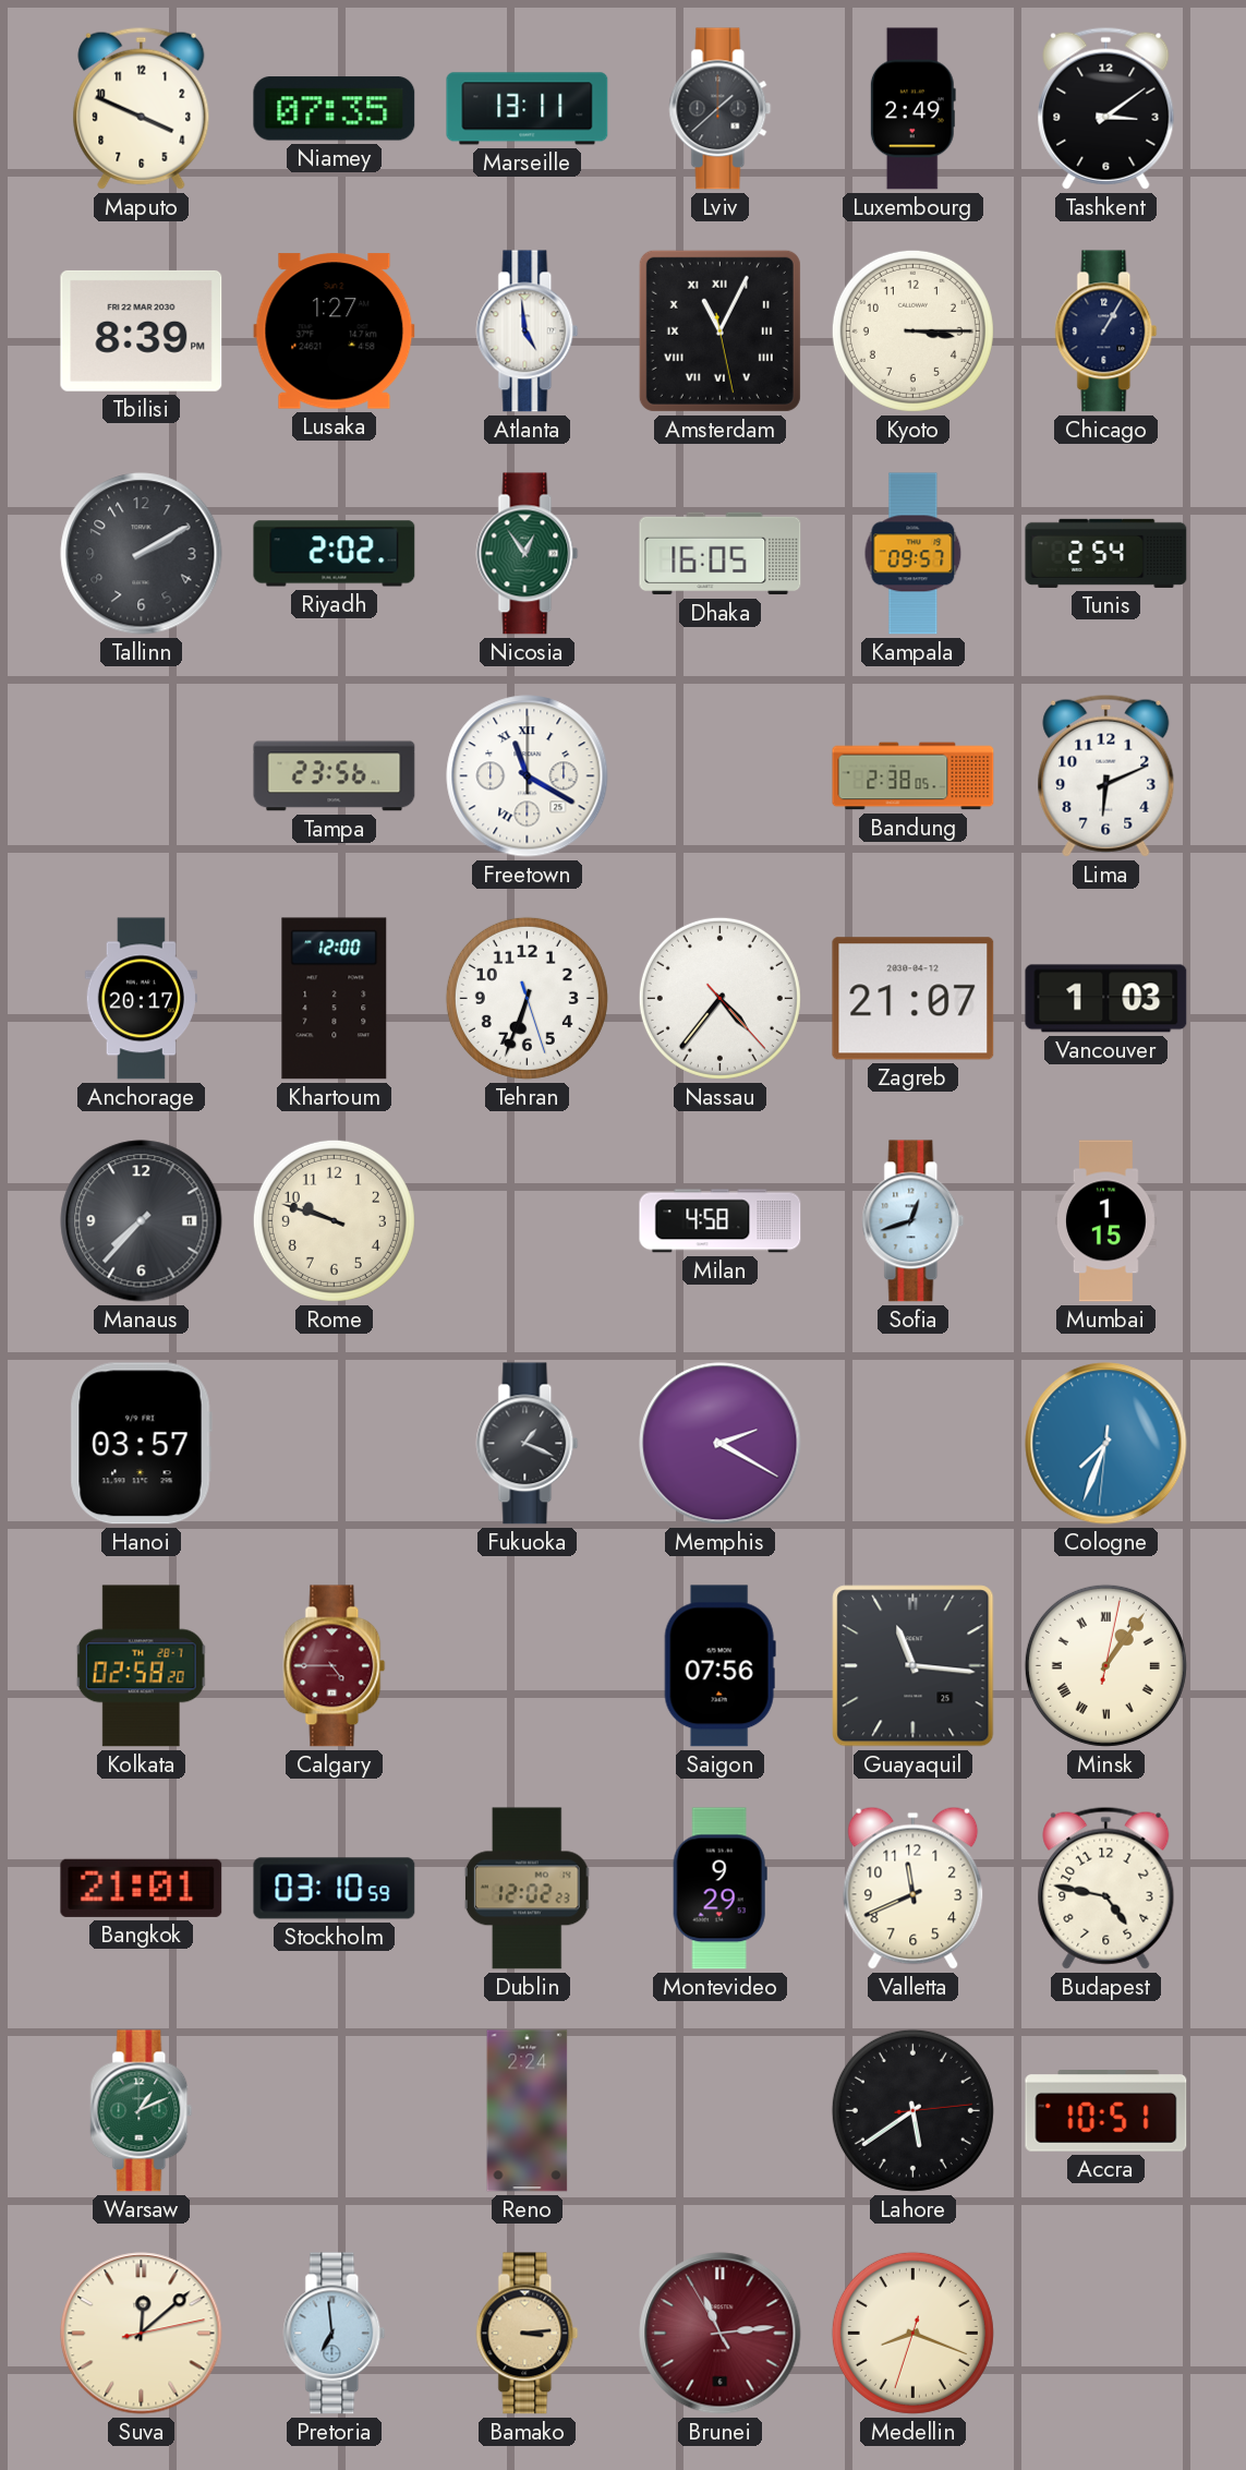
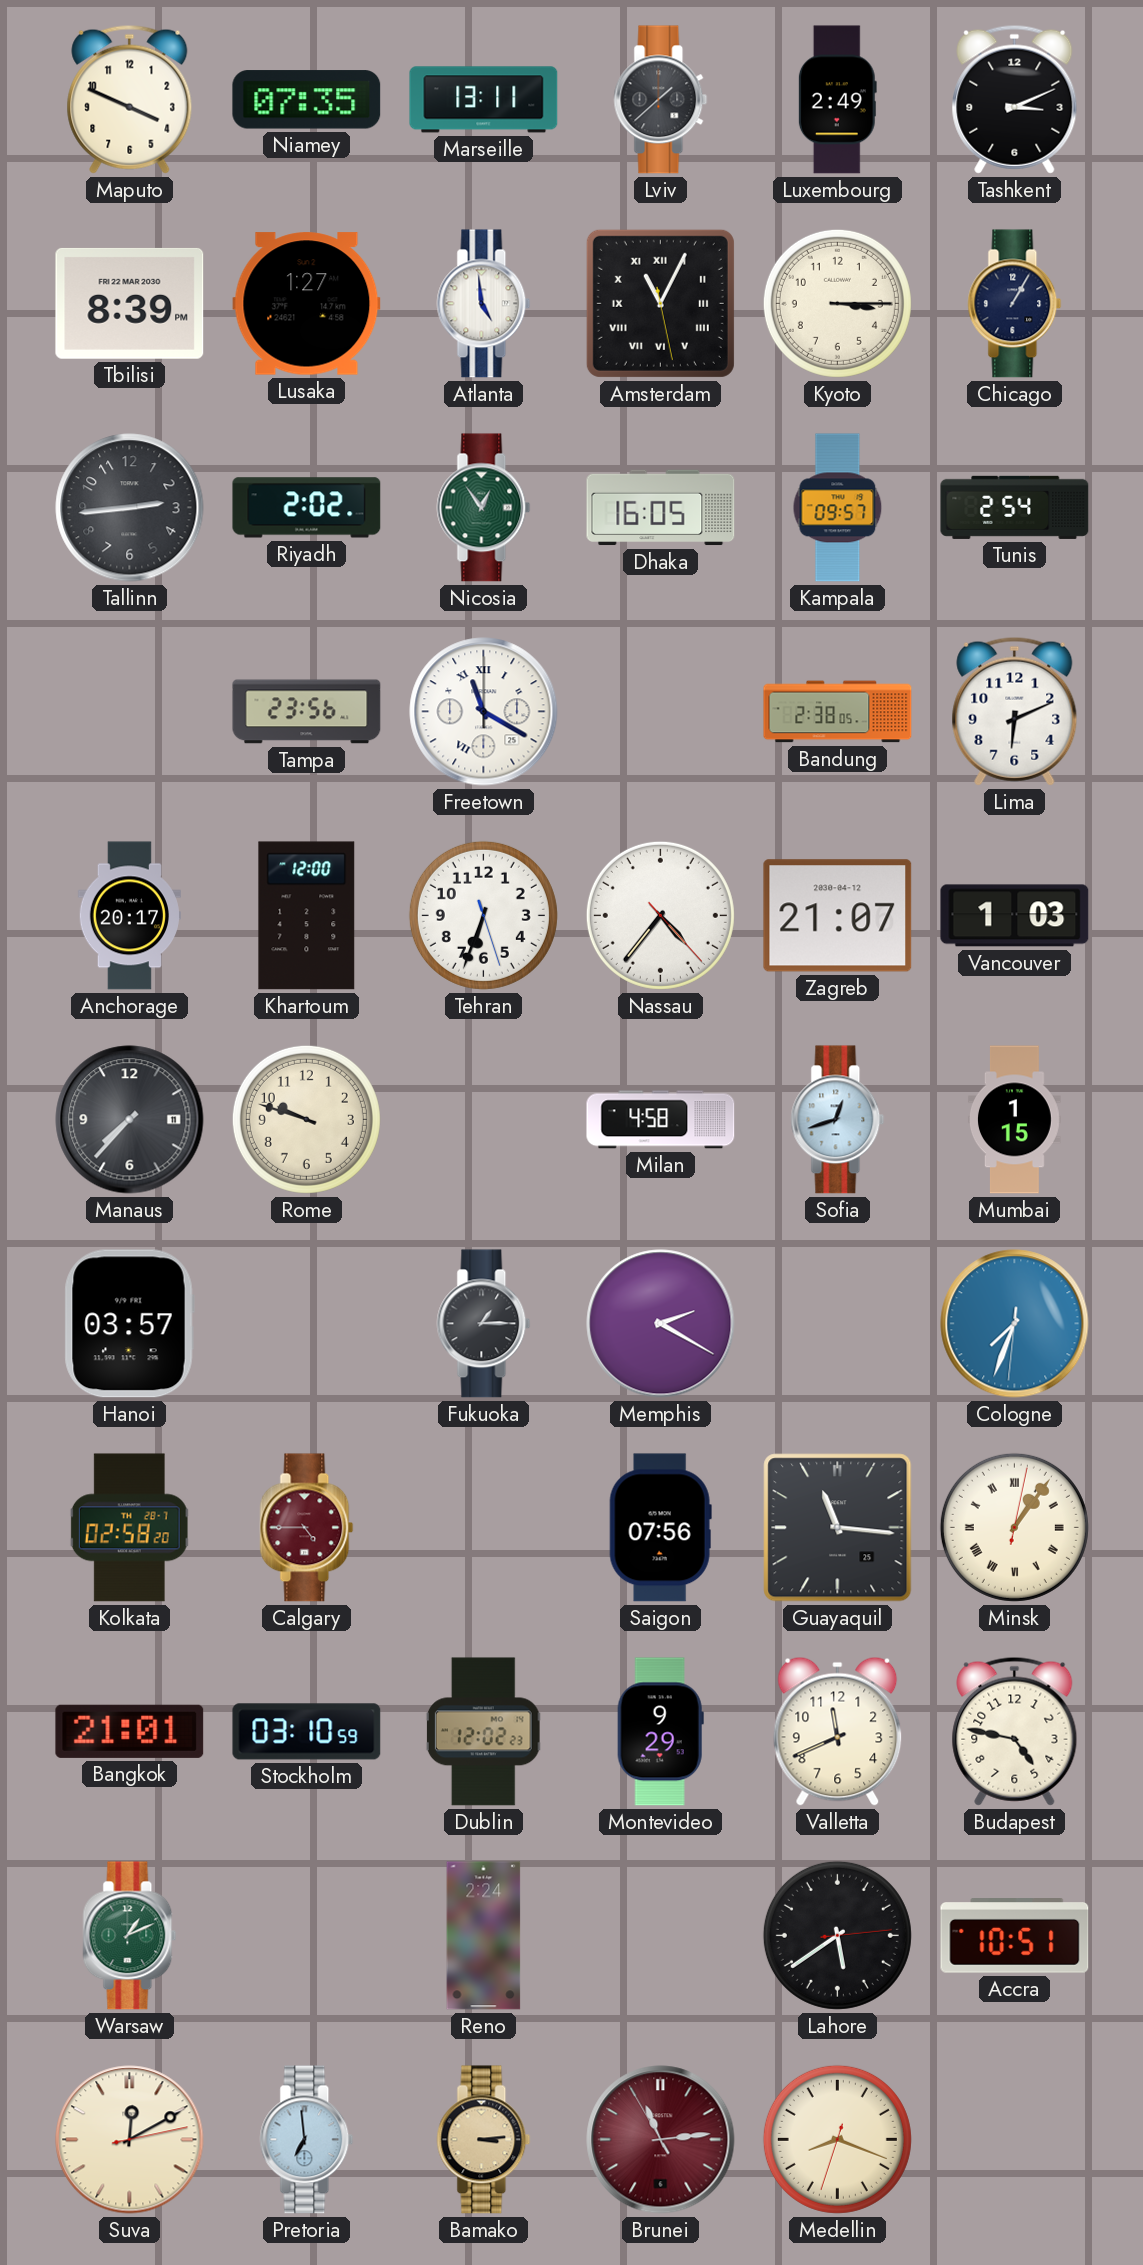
Tashkent: 3:09 -> 3:11 (1015, 99)
Tallinn: 2:10 -> 2:44 (130, 508)
Fukuoka: 1:19 -> 1:15 (484, 1324)
Suva: 12:08 -> 12:10 (130, 2140)
